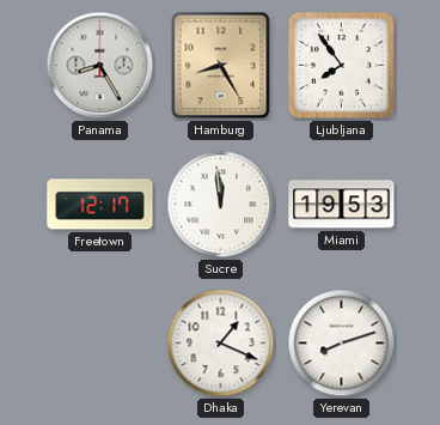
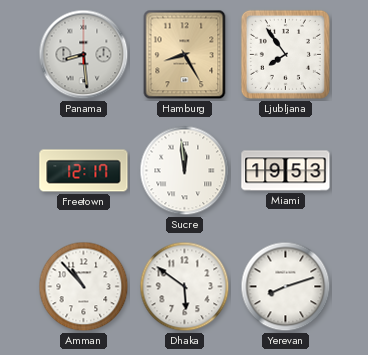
Panama: 8:25 -> 8:29 (84, 55)
Amman: none -> 10:53 (84, 287)
Dhaka: 1:19 -> 5:51 (185, 287)
